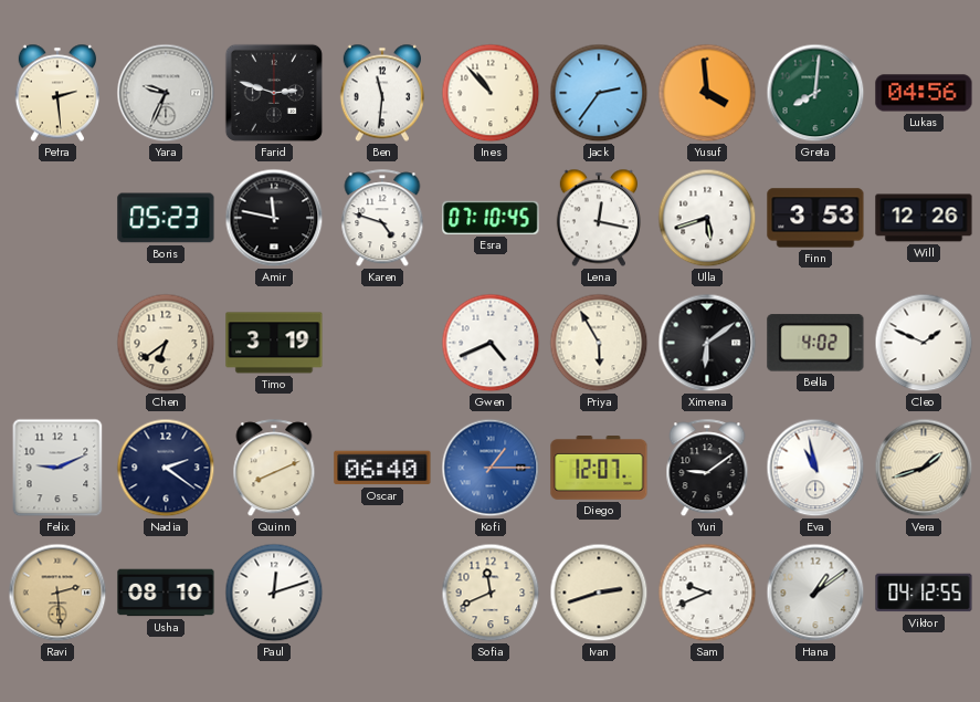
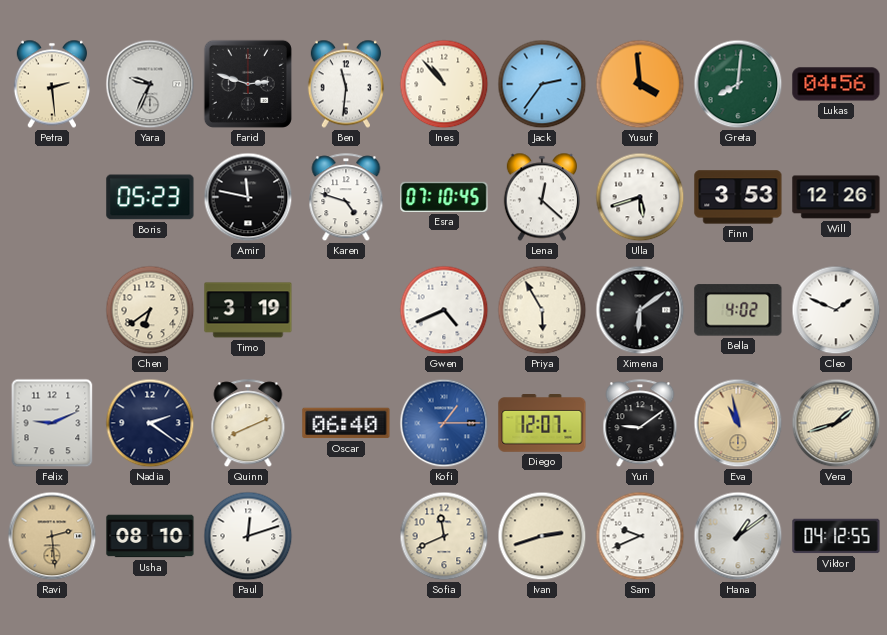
Lena: 12:17 -> 12:22 (542, 197)
Eva dial: white -> champagne (738, 423)
